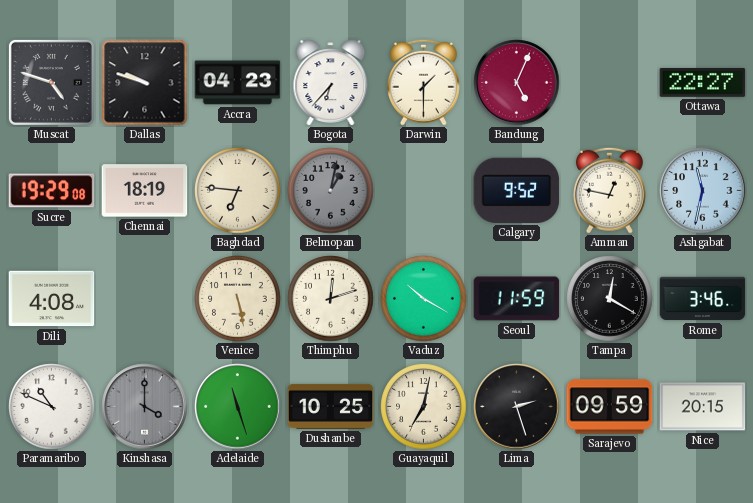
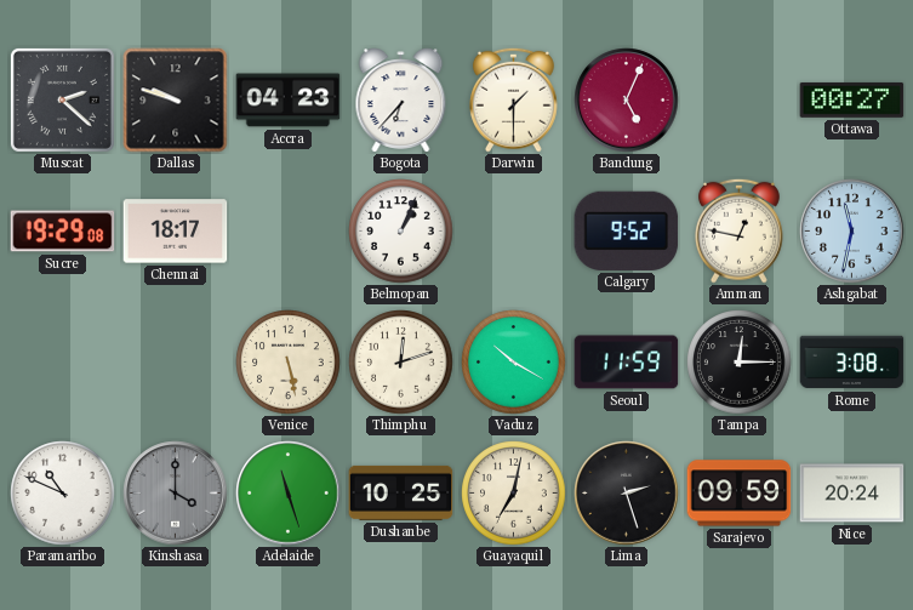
Muscat: 4:48 -> 2:22 (62, 99)
Ottawa: 22:27 -> 00:27 (852, 99)
Chennai: 18:19 -> 18:17 (176, 232)
Baghdad: 6:46 -> none (238, 191)
Belmopan: 1:02 -> 1:04 (401, 232)
Belmopan dial: grey -> white (401, 232)
Dili: 4:08 -> none (52, 299)
Tampa: 12:20 -> 12:15 (740, 363)
Rome: 3:46 -> 3:08 (852, 363)
Nice: 20:15 -> 20:24 (852, 494)
